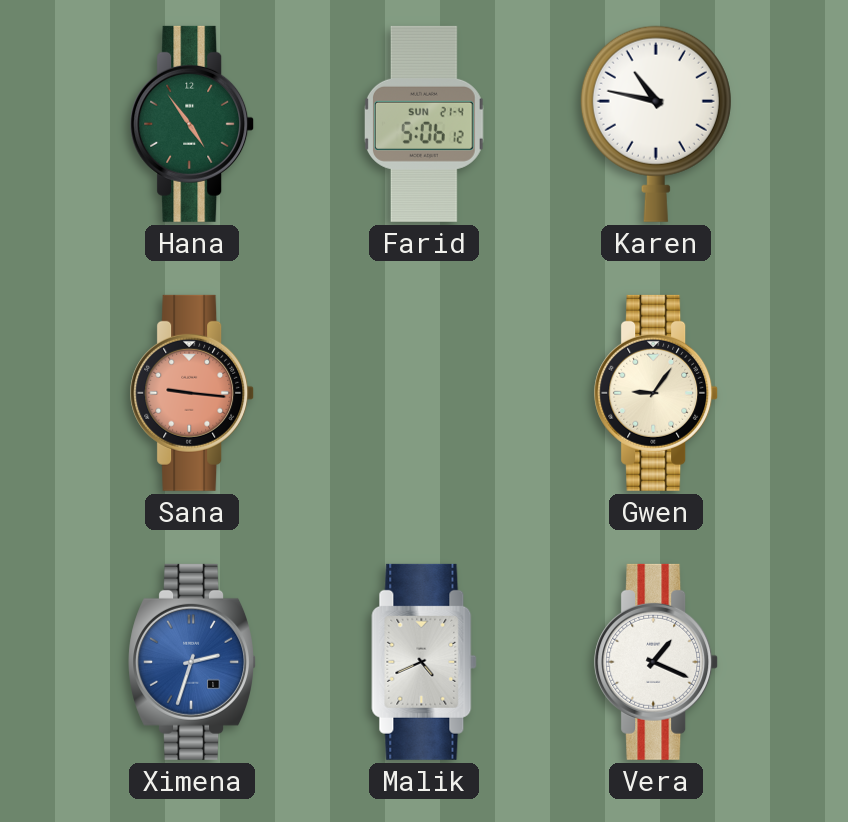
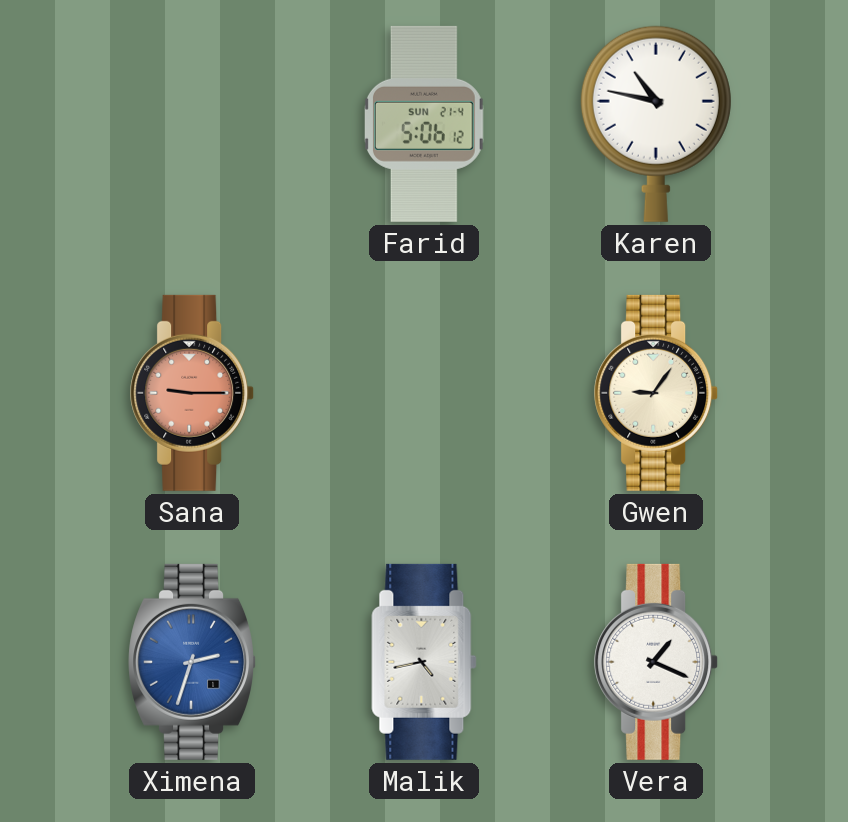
Hana: 4:54 -> none (193, 124)
Sana: 9:16 -> 9:15 (193, 393)
Malik: 4:41 -> 4:43 (424, 662)
